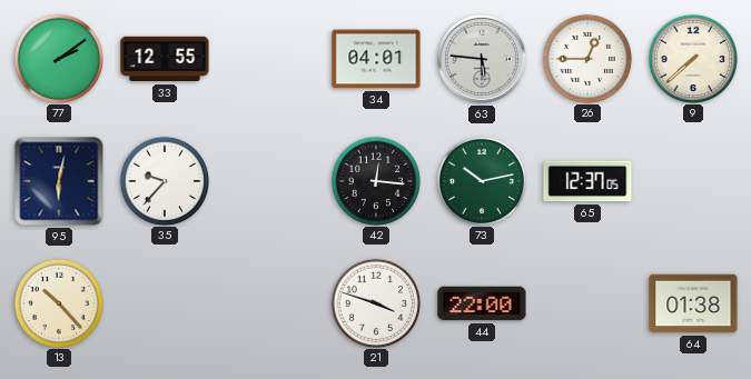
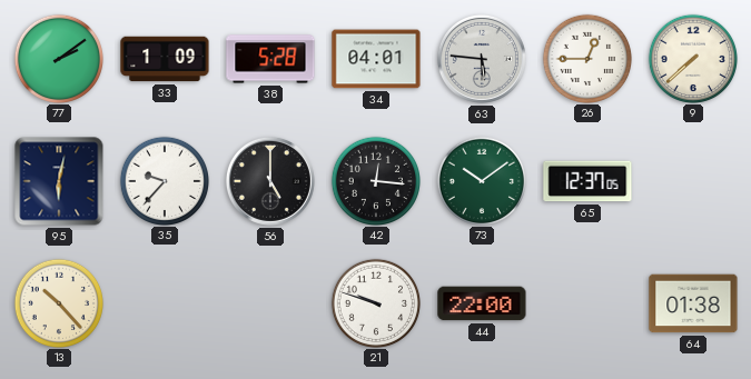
33: 12:55 -> 1:09 (165, 59)
38: none -> 5:28 (270, 59)
56: none -> 5:00 (270, 181)
73: 10:13 -> 10:09 (481, 180)
21: 3:48 -> 9:48 (375, 302)
